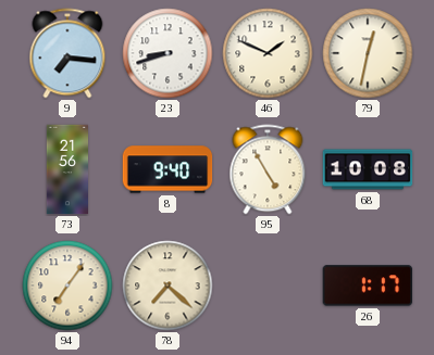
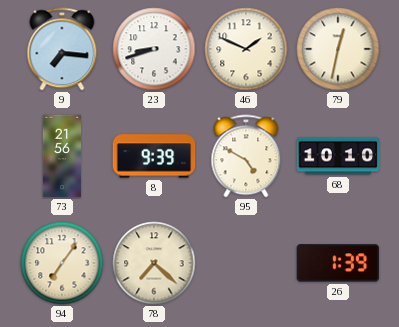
8: 9:40 -> 9:39 (154, 156)
95: 4:55 -> 4:50 (246, 156)
68: 10:08 -> 10:10 (338, 156)
26: 1:17 -> 1:39 (337, 263)
